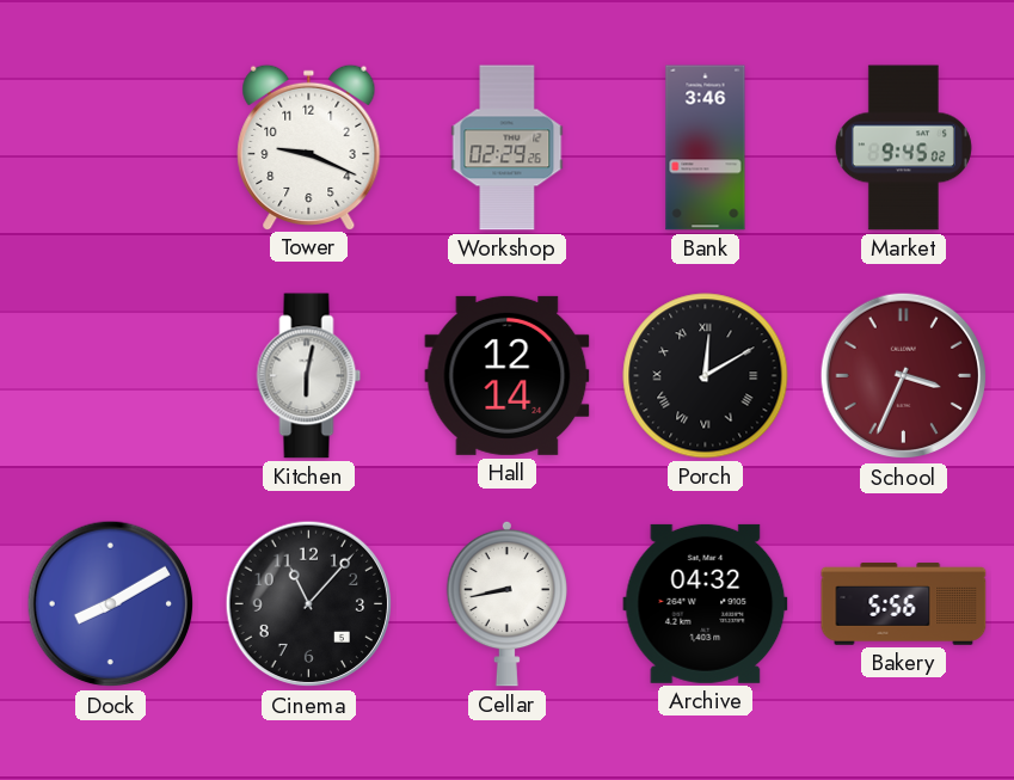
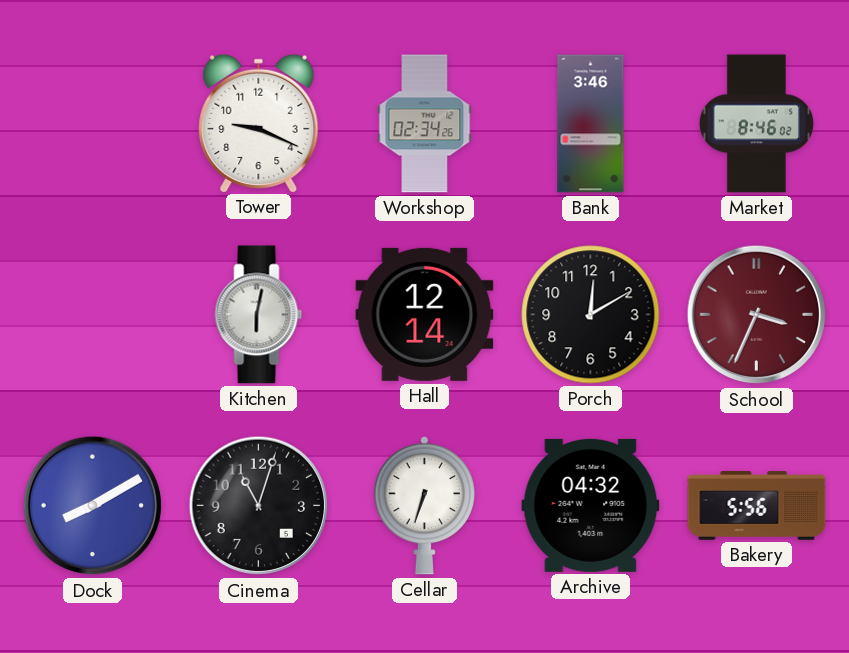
Workshop: 02:29 -> 02:34 (425, 124)
Market: 9:45 -> 8:46 (756, 124)
Porch numerals: Roman -> Arabic (591, 315)
Cinema: 11:07 -> 11:03 (259, 506)
Cellar: 8:43 -> 6:33 (424, 505)
